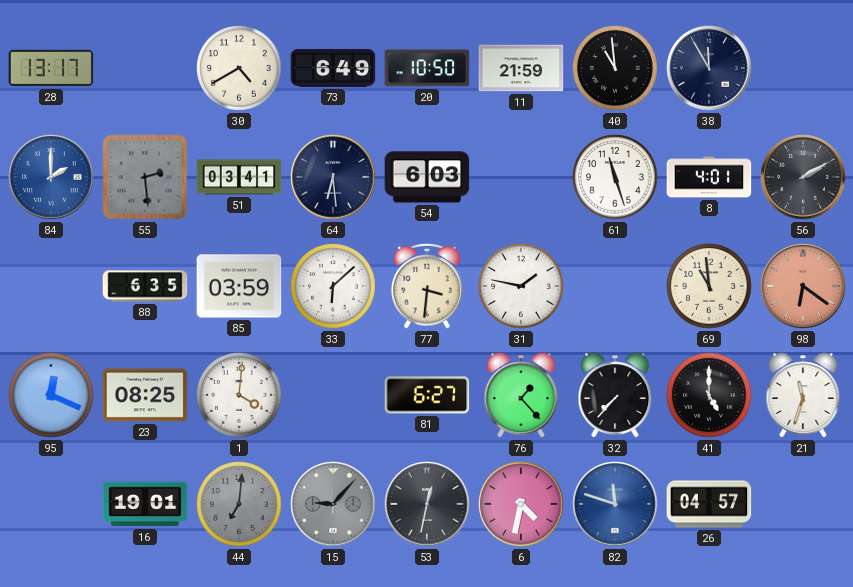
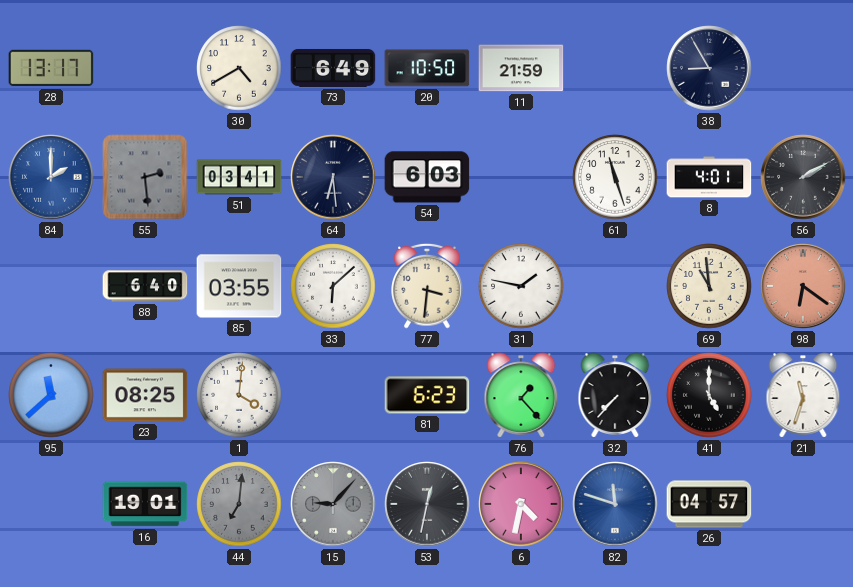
40: 10:59 -> none (615, 68)
38: 11:55 -> 8:55 (709, 68)
88: 6:35 -> 6:40 (145, 286)
85: 03:59 -> 03:55 (239, 286)
95: 12:19 -> 11:38 (51, 395)
81: 6:27 -> 6:23 (427, 395)
